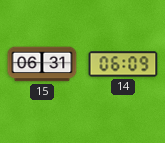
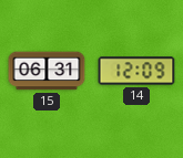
14: 06:09 -> 12:09 (136, 71)
